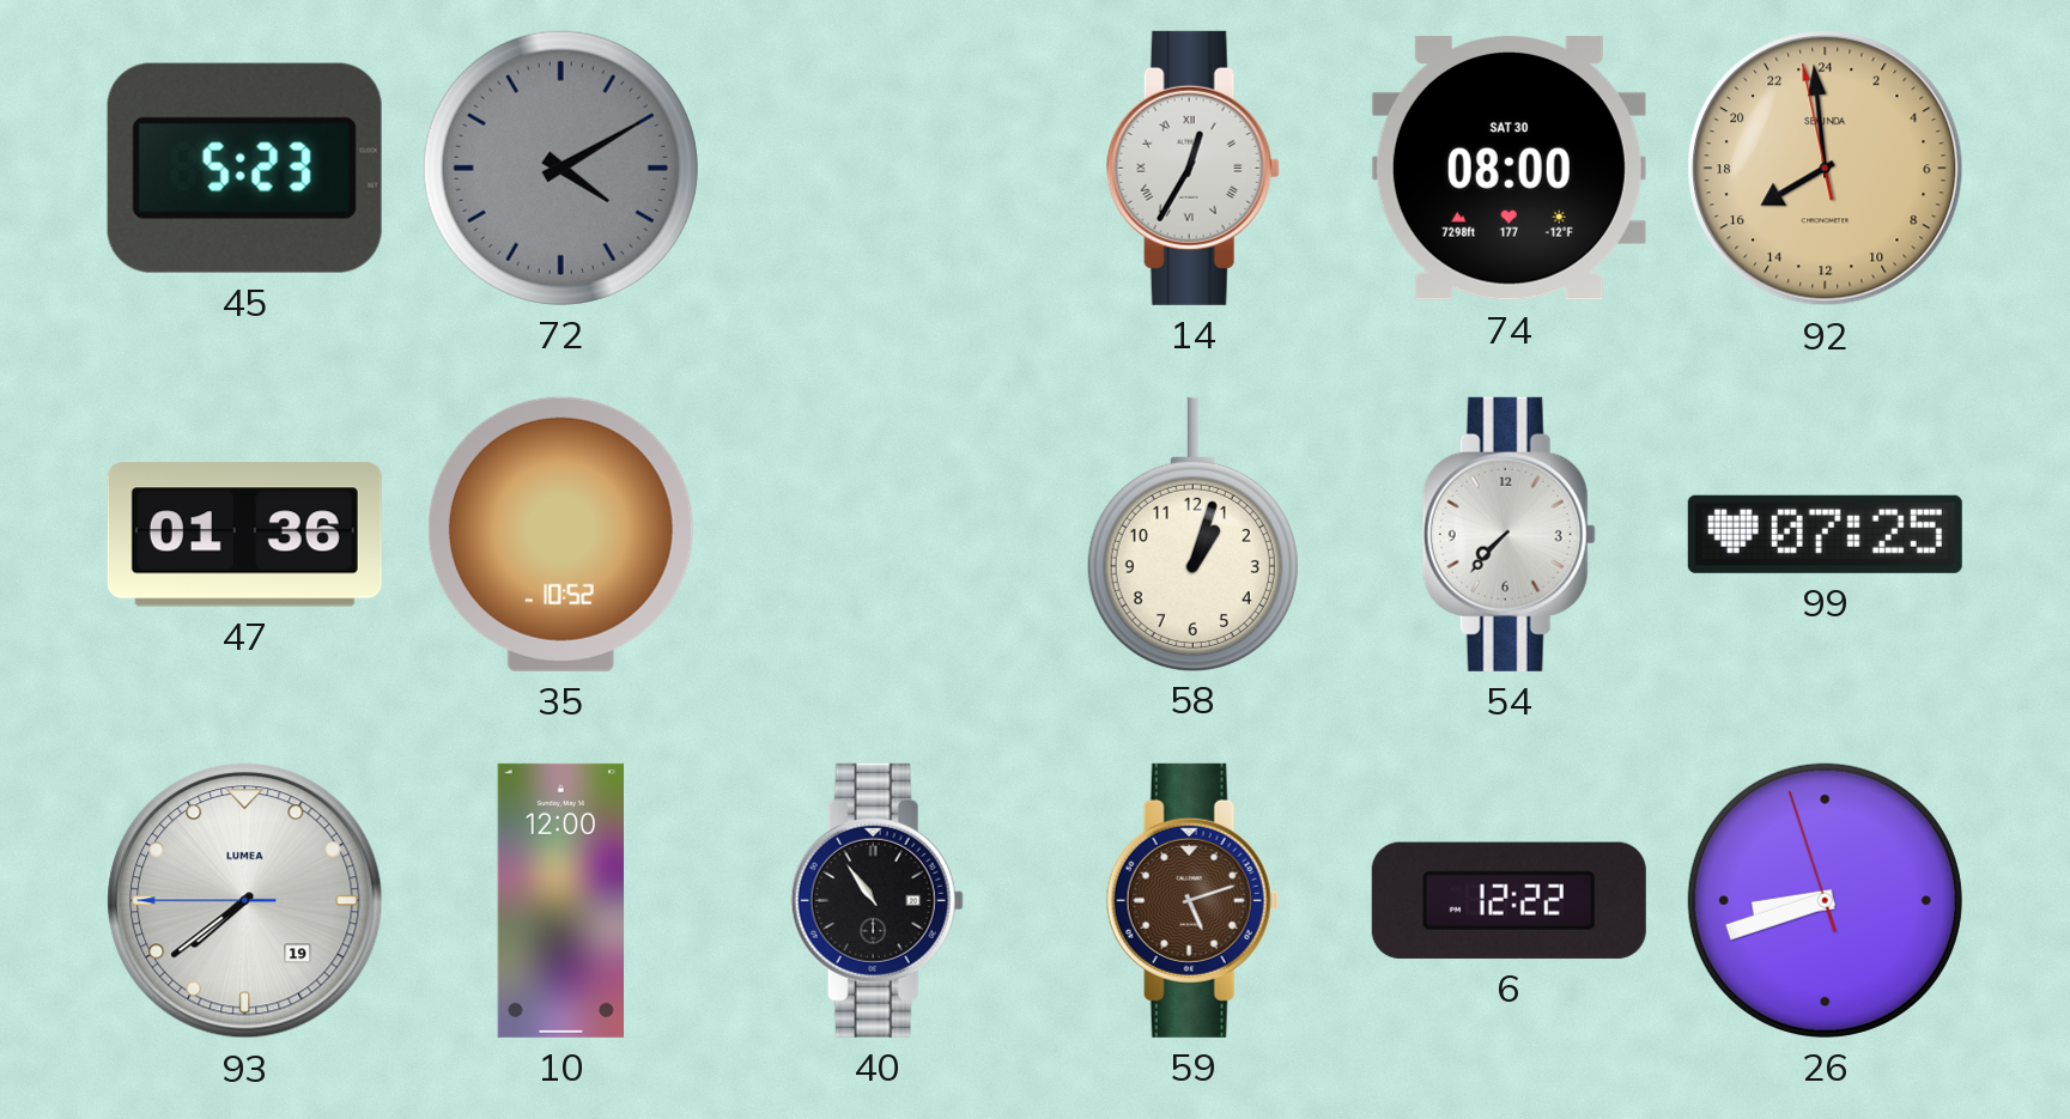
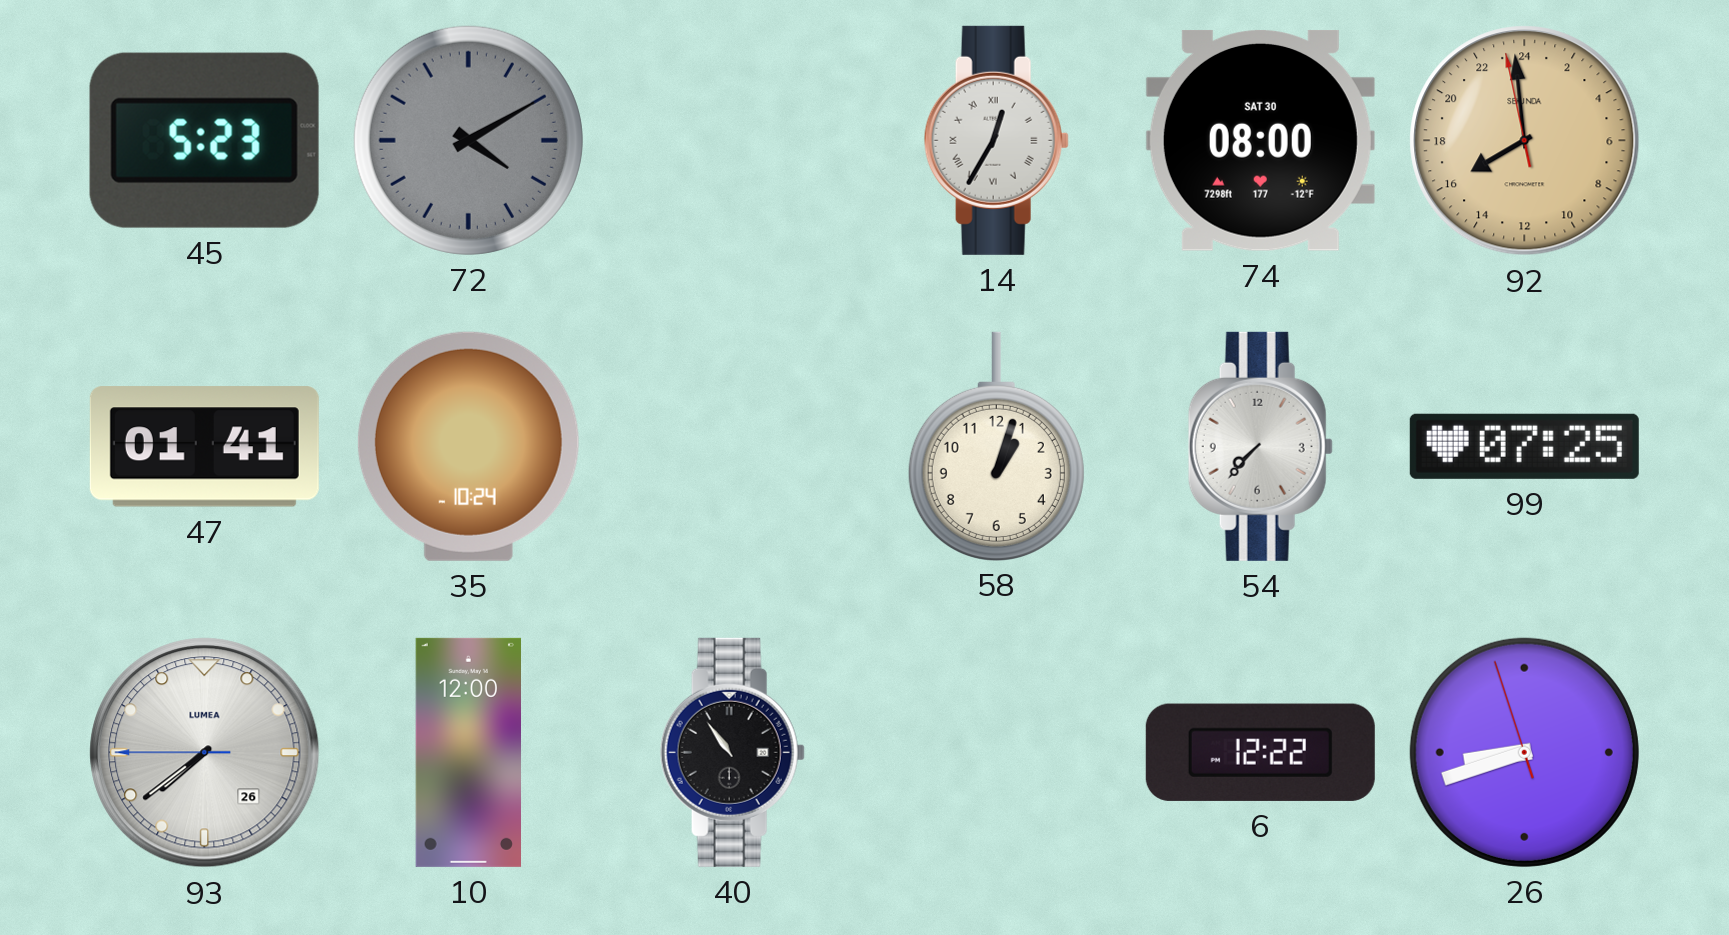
47: 01:36 -> 01:41 (204, 447)
35: 10:52 -> 10:24 (468, 446)
93 date: 19 -> 26 (205, 753)
59: 5:12 -> none (1192, 900)
